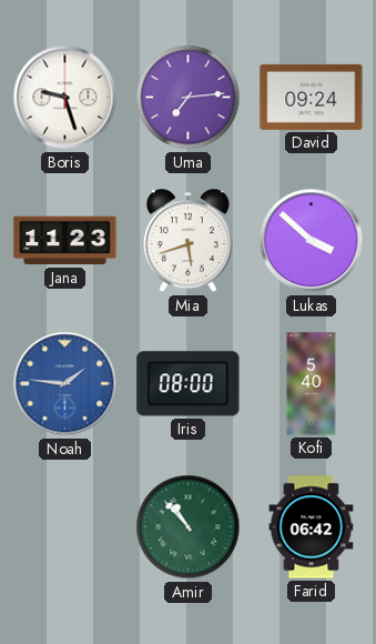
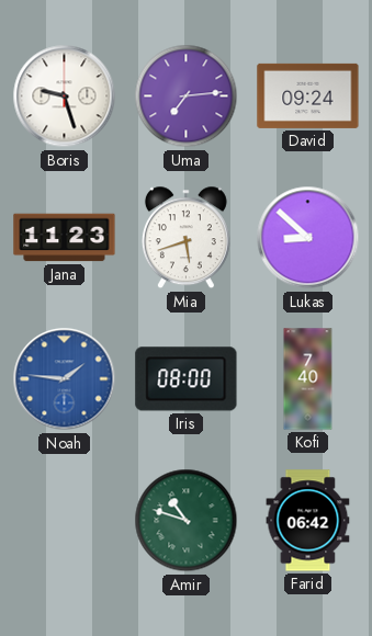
Lukas: 3:52 -> 8:52 (308, 238)
Kofi: 5:40 -> 7:40 (308, 379)
Amir: 10:53 -> 10:48 (187, 521)
